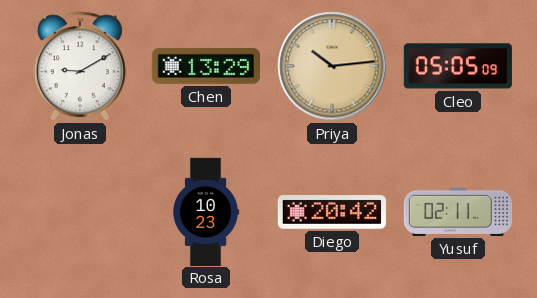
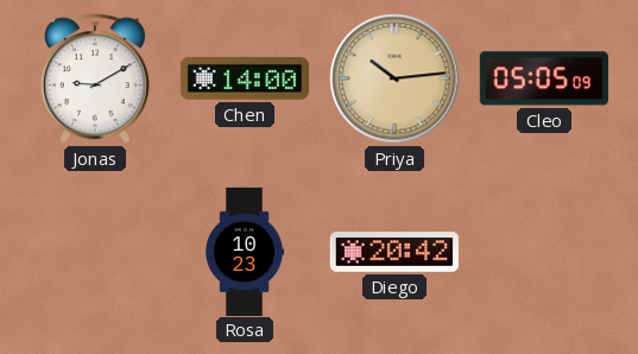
Chen: 13:29 -> 14:00 (245, 78)
Yusuf: 02:11 -> none (458, 212)
